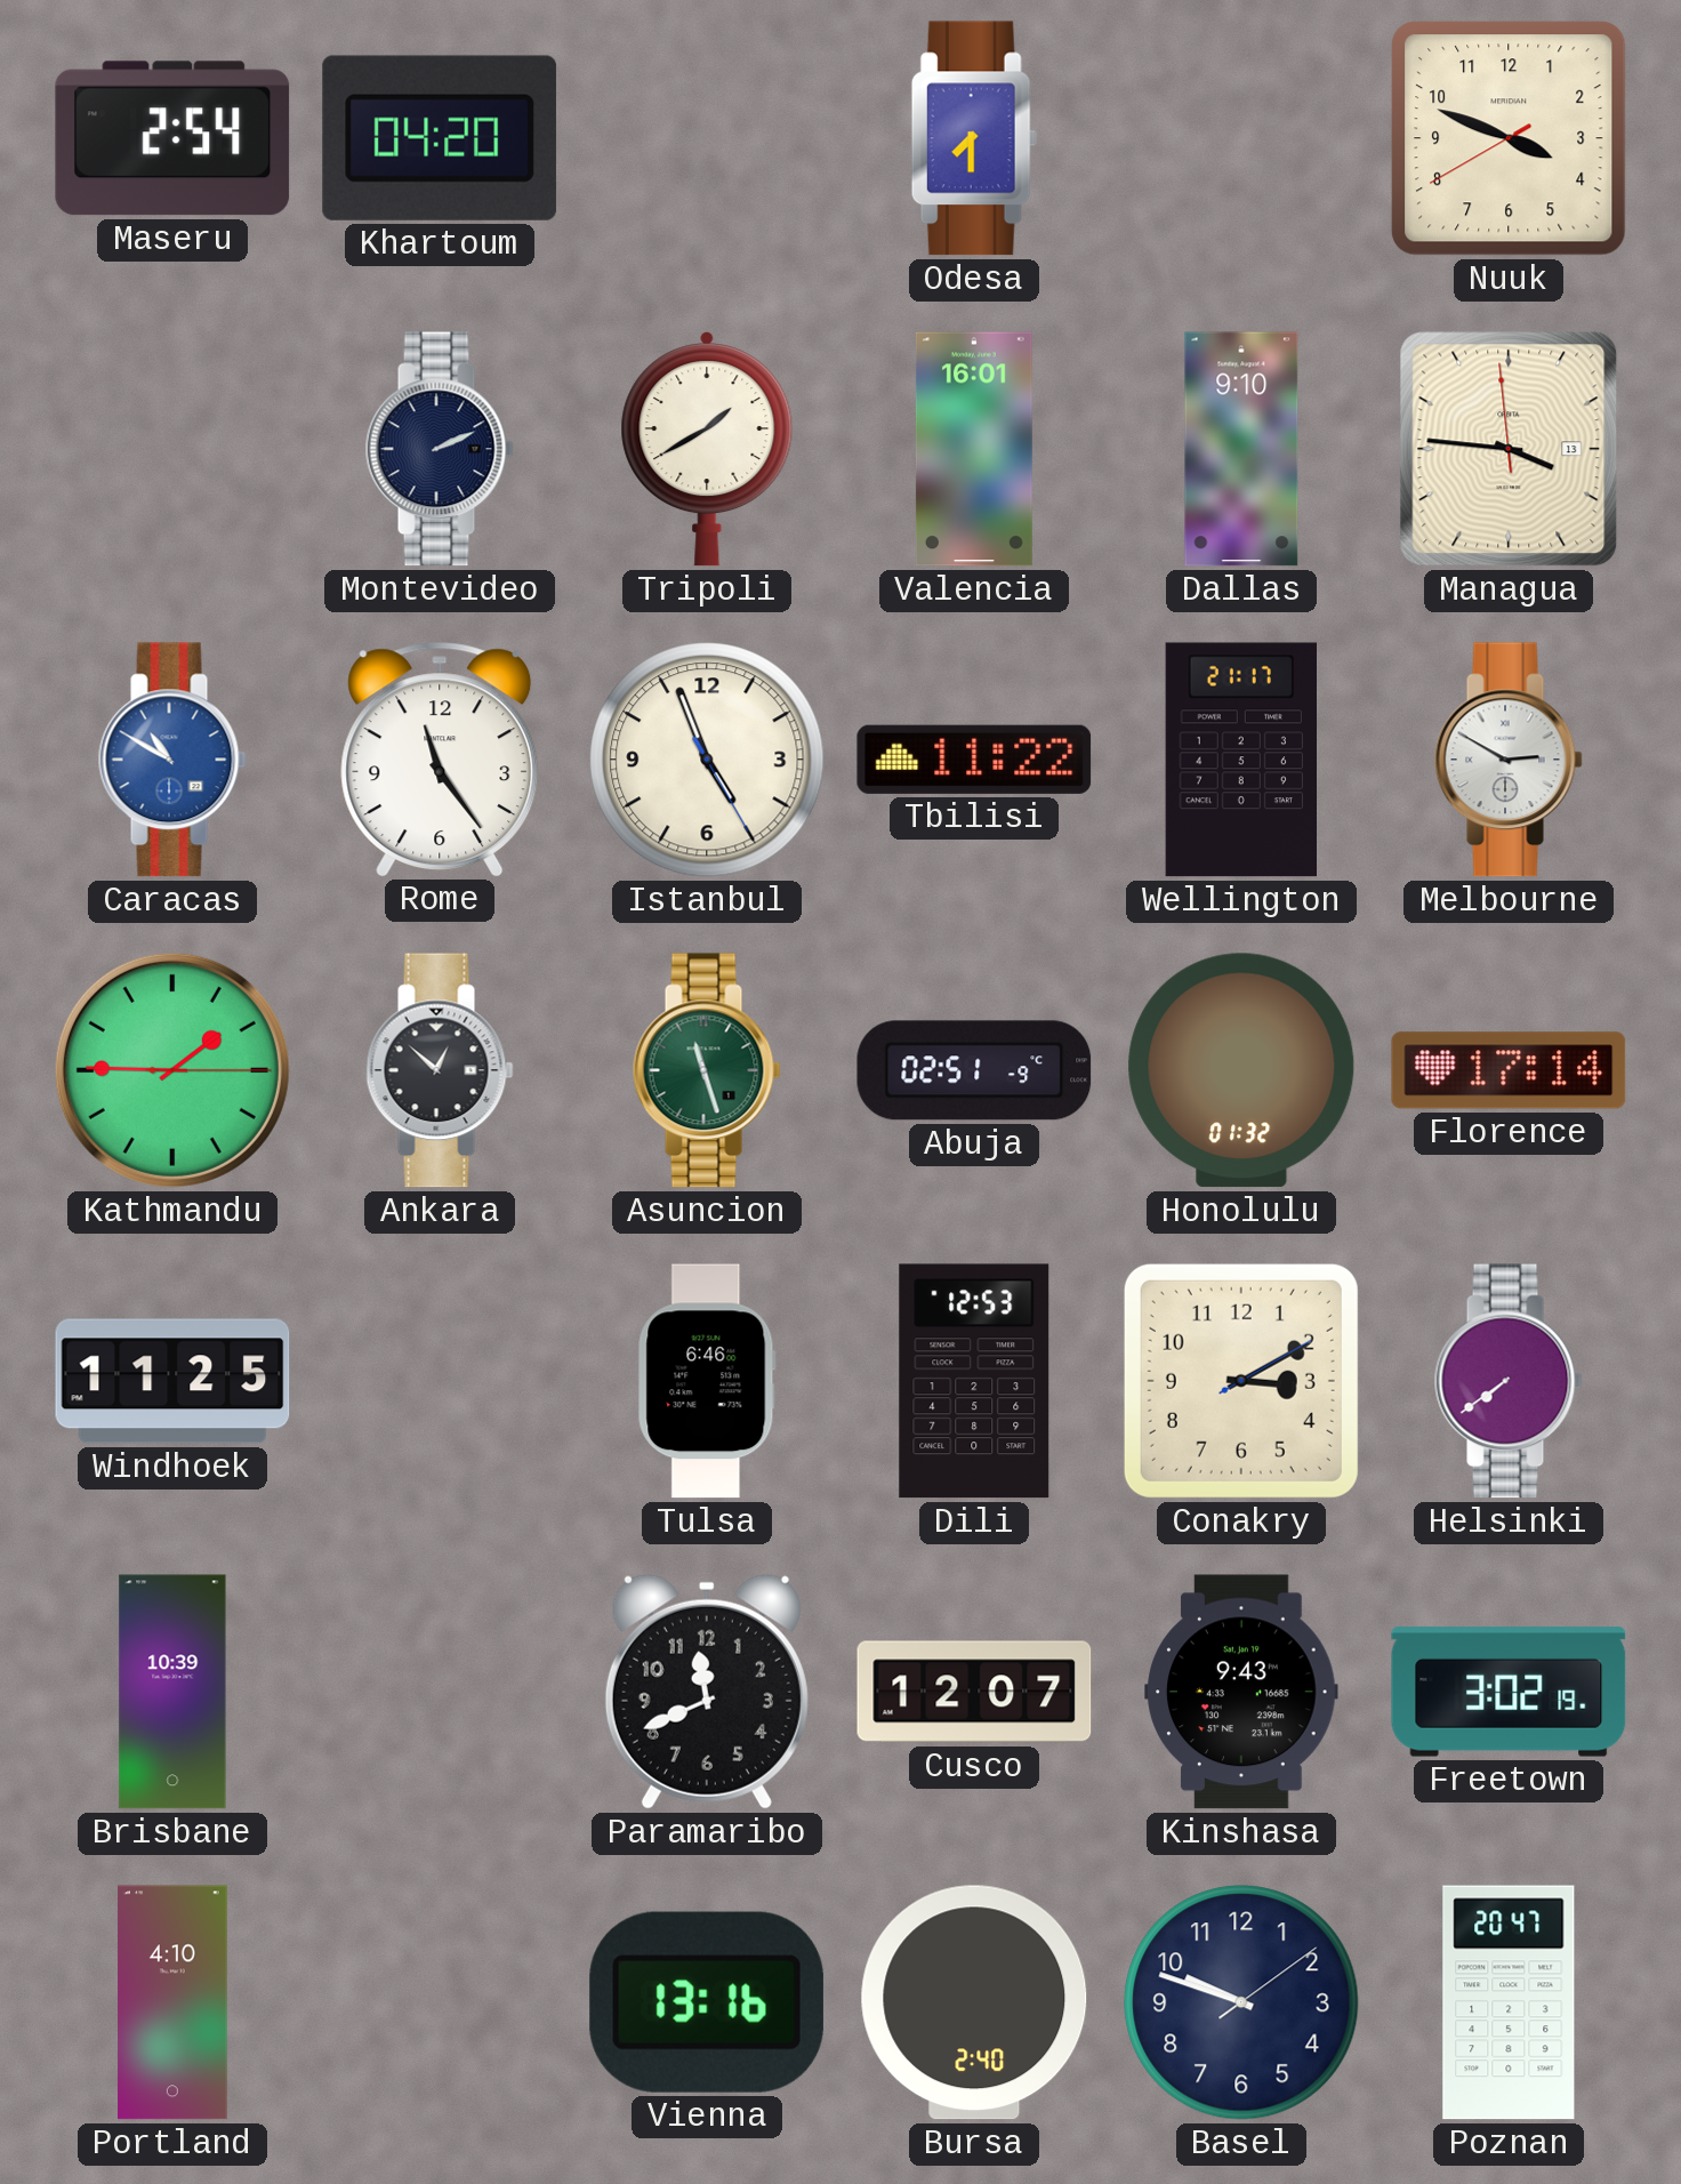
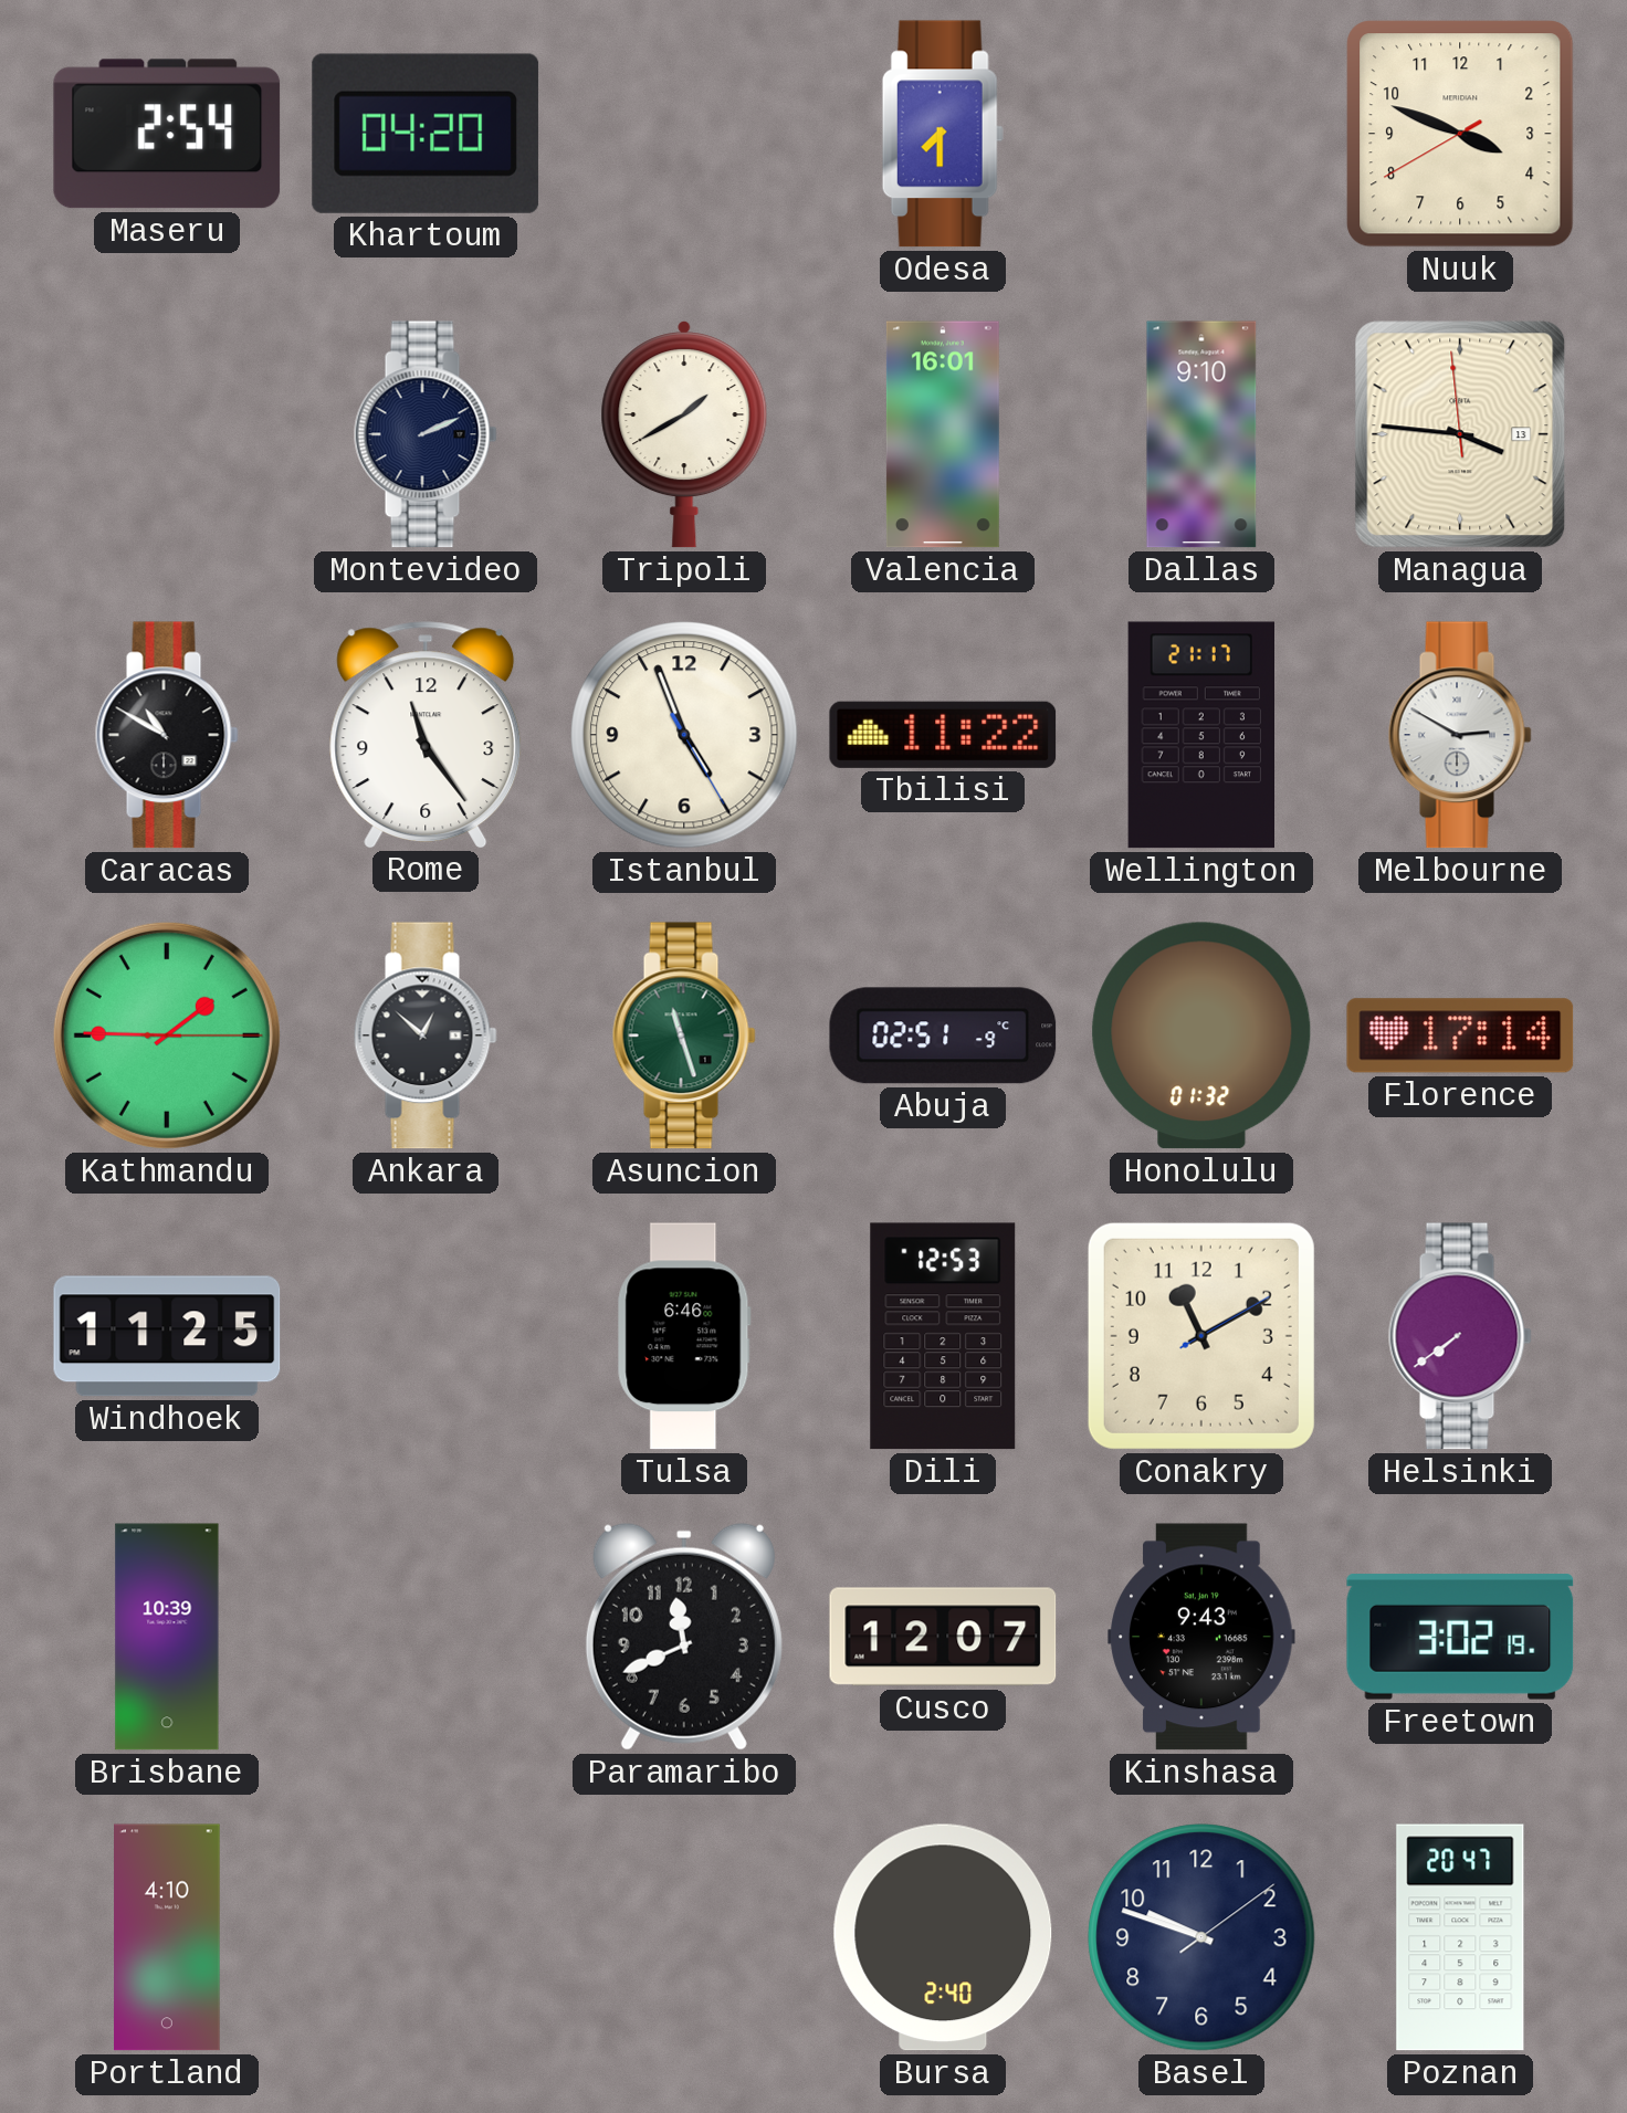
Caracas dial: blue -> black (167, 735)
Conakry: 3:10 -> 11:10 (1201, 1336)
Vienna: 13:16 -> none (707, 2002)
